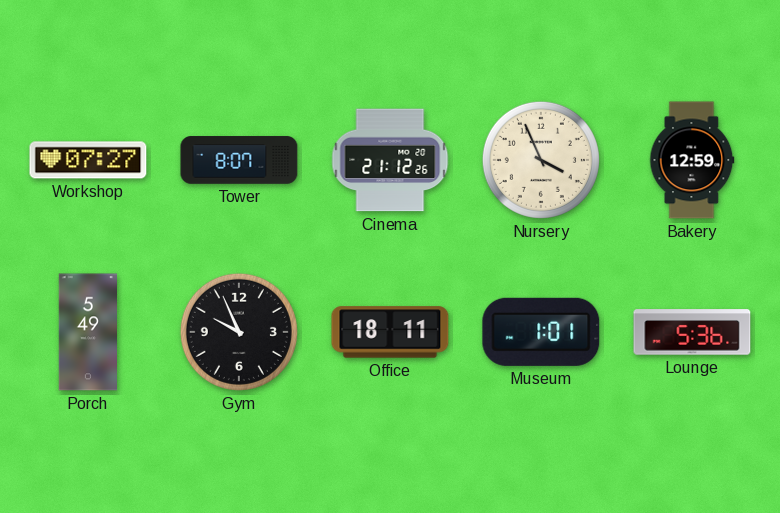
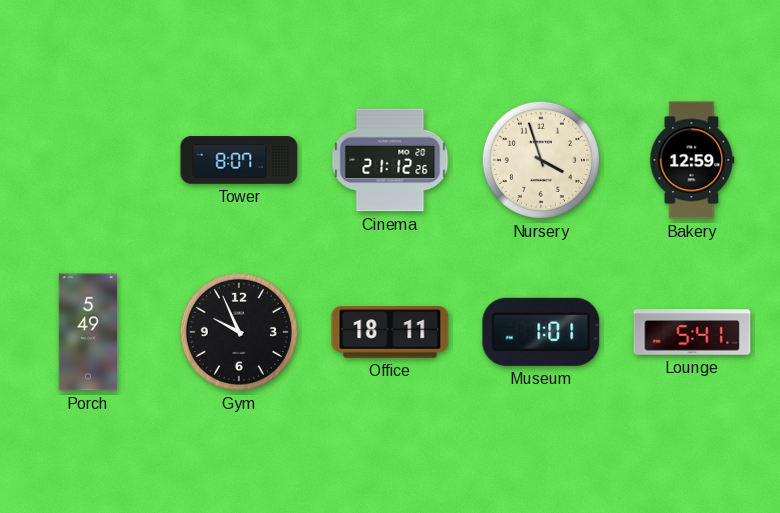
Workshop: 07:27 -> none (88, 160)
Nursery: 3:56 -> 3:57 (541, 160)
Lounge: 5:36 -> 5:41 (692, 332)
